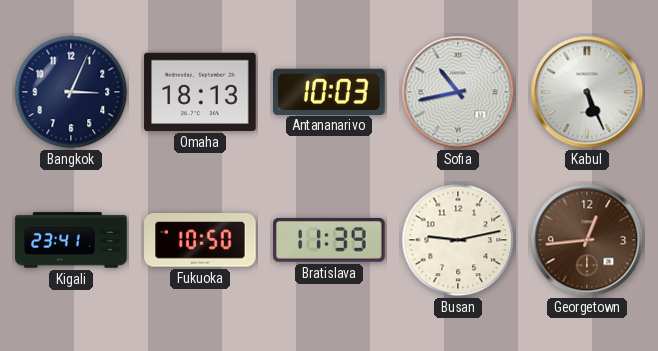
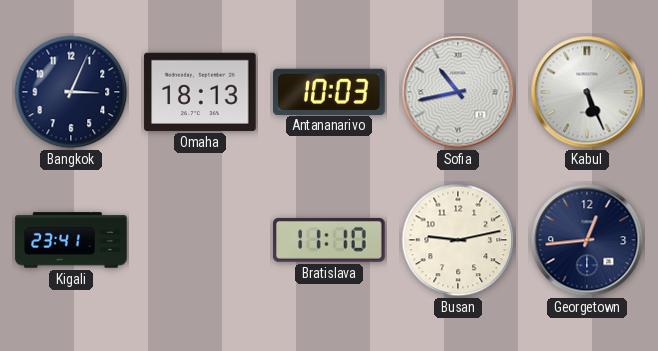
Fukuoka: 10:50 -> none (200, 240)
Bratislava: 11:39 -> 11:10 (329, 240)
Georgetown dial: brown -> navy (587, 240)
